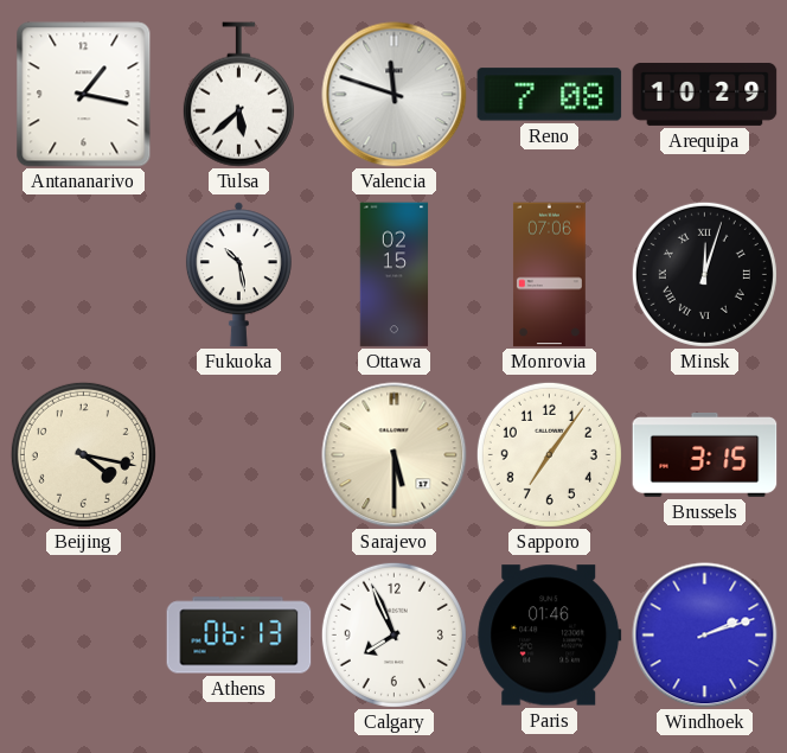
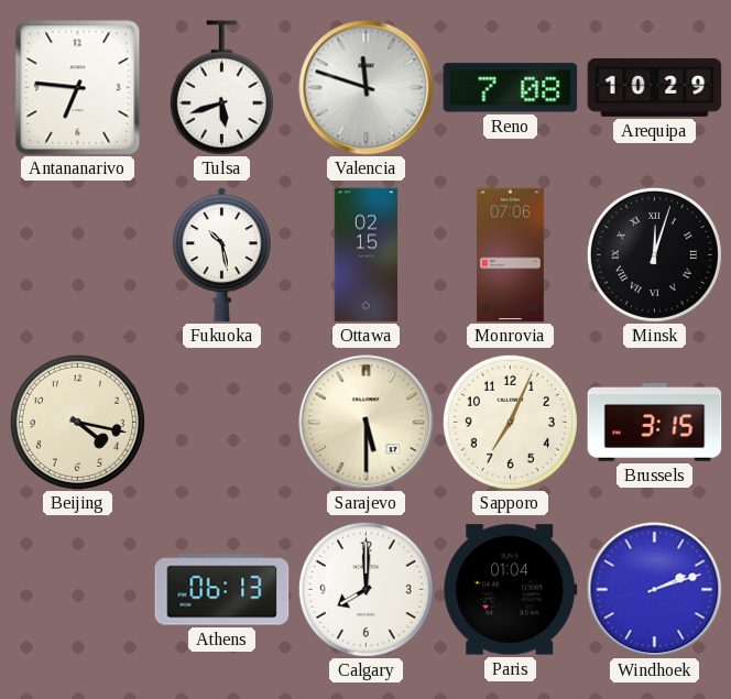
Antananarivo: 1:17 -> 6:46 (78, 88)
Tulsa: 5:38 -> 5:42 (221, 88)
Sapporo: 7:06 -> 7:04 (510, 422)
Calgary: 7:56 -> 8:00 (365, 589)
Paris: 01:46 -> 01:04 (511, 590)
